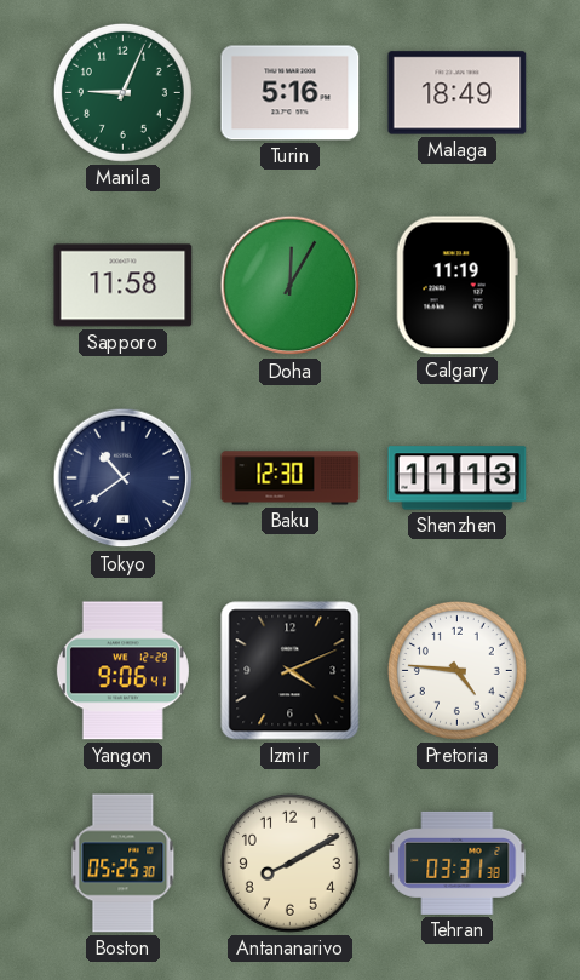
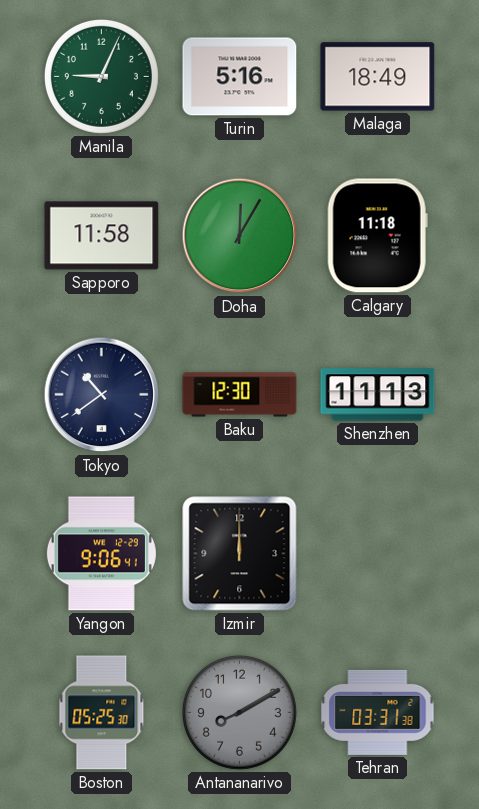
Calgary: 11:19 -> 11:18 (377, 236)
Izmir: 4:11 -> 12:00 (240, 554)
Pretoria: 4:46 -> none (456, 670)
Antananarivo dial: cream -> grey (239, 712)
